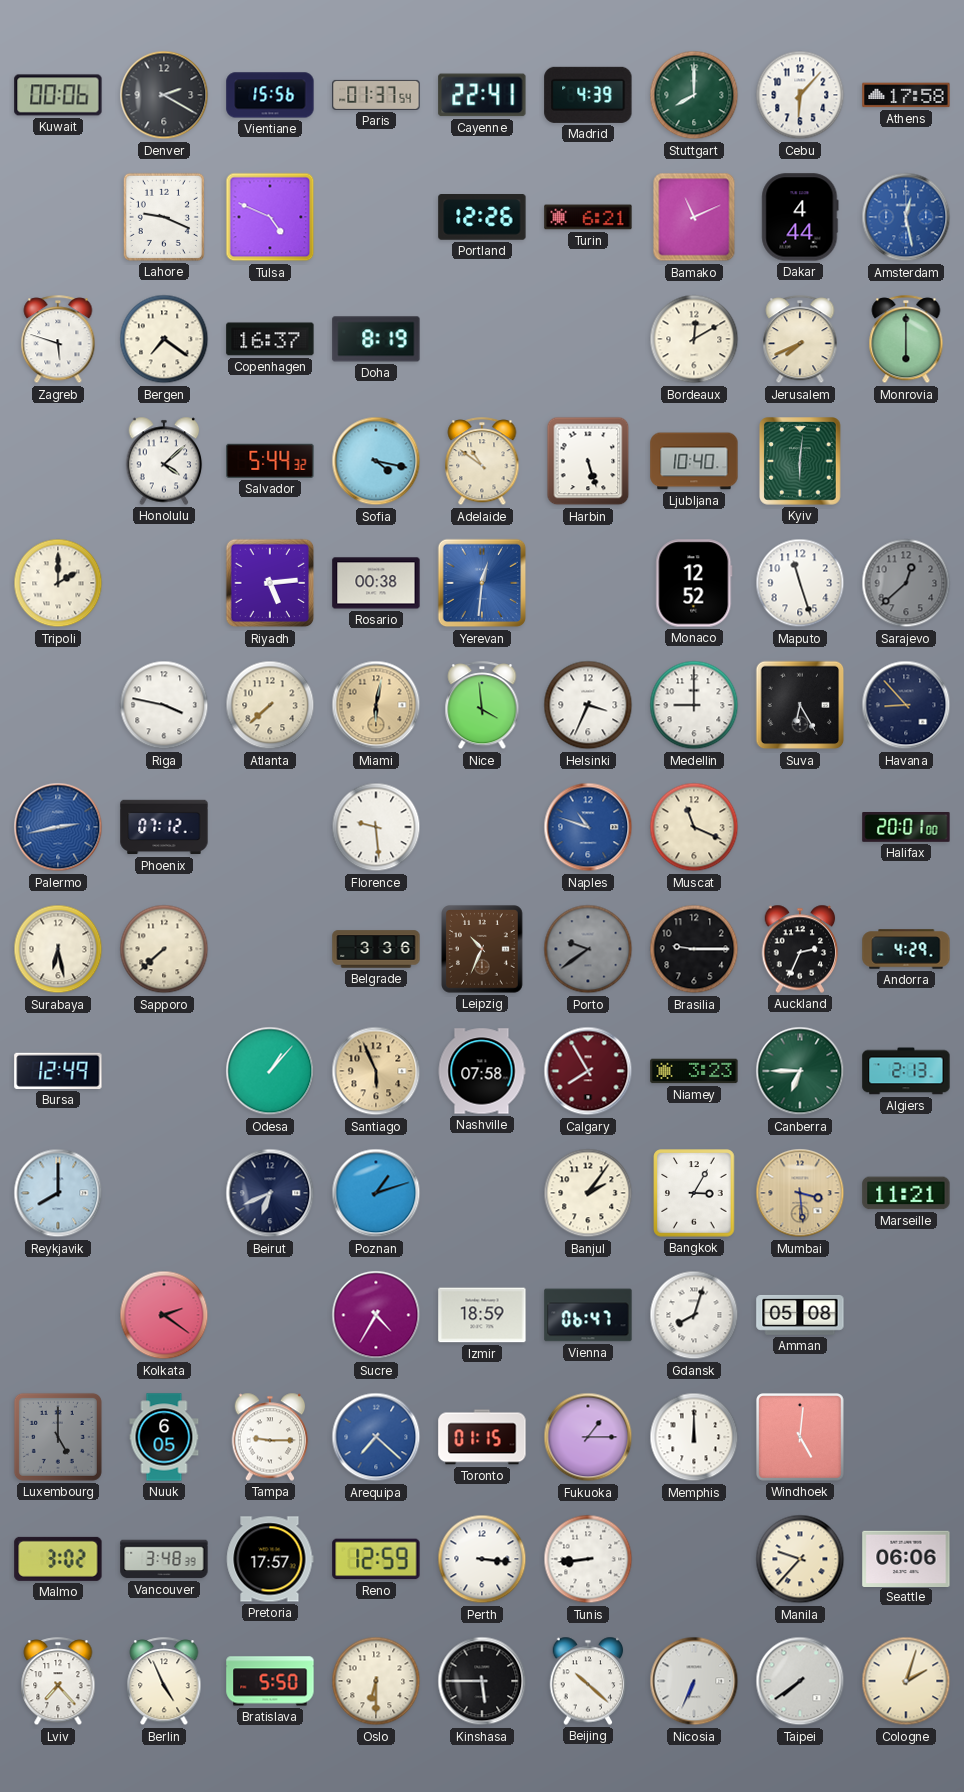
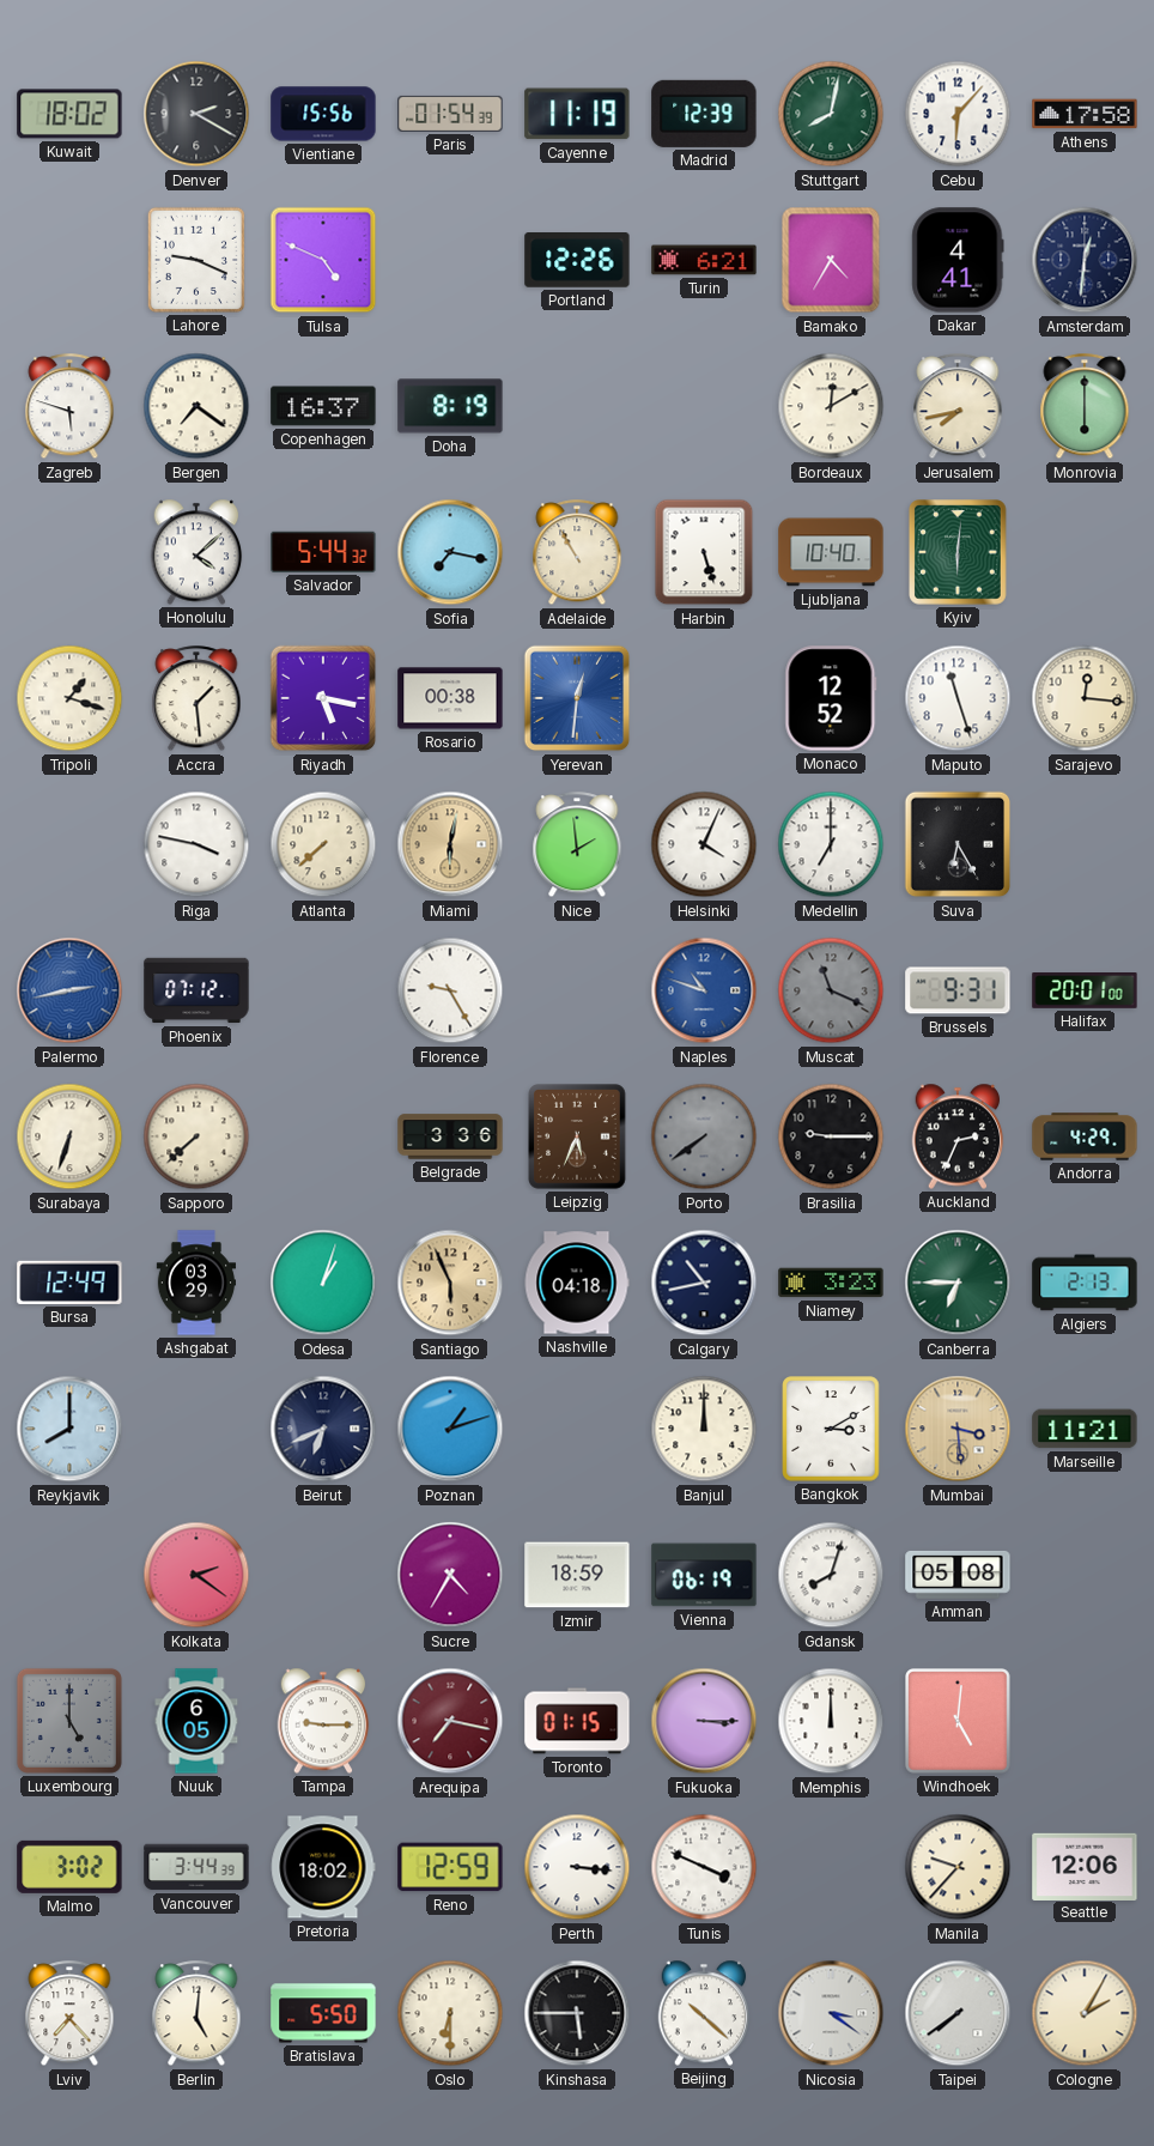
Kuwait: 00:06 -> 18:02 (69, 114)
Paris: 01:37 -> 01:54 (450, 114)
Cayenne: 22:41 -> 11:19 (577, 114)
Madrid: 4:39 -> 12:39 (704, 114)
Stuttgart: 8:00 -> 8:02 (831, 114)
Bamako: 11:11 -> 4:35 (831, 260)
Dakar: 4:44 -> 4:41 (958, 260)
Amsterdam: 12:28 -> 12:31 (1085, 260)
Amsterdam dial: blue -> navy (1085, 260)
Jerusalem: 7:41 -> 7:43 (958, 407)
Sofia: 4:17 -> 7:17 (450, 552)
Adelaide: 10:51 -> 10:55 (577, 553)
Tripoli: 2:00 -> 1:18 (69, 698)
Accra: none -> 1:29 (196, 699)
Riyadh: 5:14 -> 5:17 (323, 698)
Sarajevo: 12:38 -> 12:16 (1085, 698)
Sarajevo dial: grey -> cream (1085, 698)
Nice: 3:59 -> 1:59 (577, 845)
Helsinki: 3:34 -> 4:04 (704, 844)
Medellin: 9:00 -> 7:00 (831, 844)
Havana: 8:53 -> none (906, 705)
Florence: 9:29 -> 9:25 (450, 990)
Muscat dial: cream -> grey (831, 990)
Brussels: none -> 9:31 (958, 990)
Surabaya: 6:28 -> 6:33 (69, 1136)
Leipzig: 10:34 -> 5:34 (578, 1138)
Porto: 9:39 -> 7:39 (704, 1136)
Ashgabat: none -> 03:29 (195, 1283)
Odesa: 1:07 -> 1:03 (323, 1283)
Nashville: 07:58 -> 04:18 (577, 1283)
Calgary: 7:55 -> 10:43 (704, 1283)
Calgary dial: burgundy -> navy (704, 1283)
Banjul: 2:06 -> 12:00 (704, 1429)
Bangkok: 3:05 -> 3:10 (831, 1429)
Vienna: 06:47 -> 06:19 (704, 1575)
Arequipa: 7:22 -> 7:17 (450, 1721)
Arequipa dial: blue -> burgundy (450, 1721)
Fukuoka: 1:15 -> 3:15 (704, 1721)
Vancouver: 3:48 -> 3:44 (196, 1867)
Pretoria: 17:57 -> 18:02 (323, 1867)
Tunis: 8:44 -> 3:49 (704, 1867)
Seattle: 06:06 -> 12:06 (1085, 1866)
Berlin: 4:56 -> 5:01 (196, 2014)
Nicosia: 6:34 -> 3:21 (831, 2013)
Cologne: 2:03 -> 2:05 (1085, 2013)
